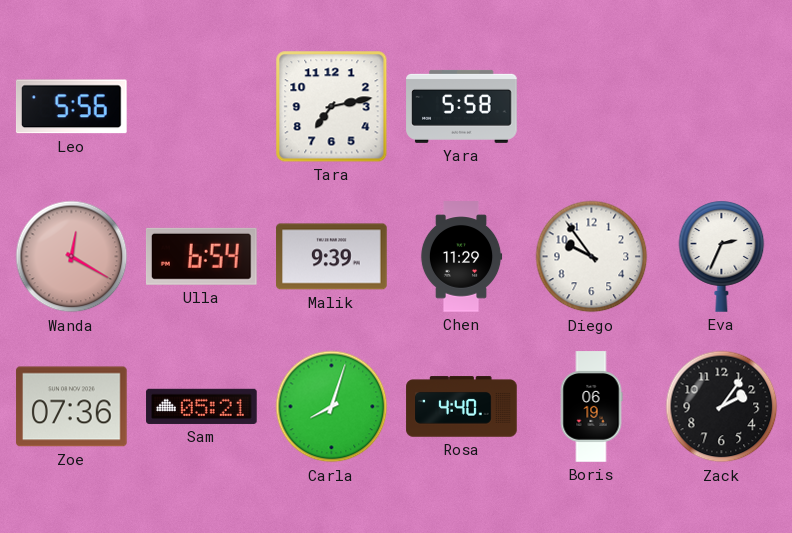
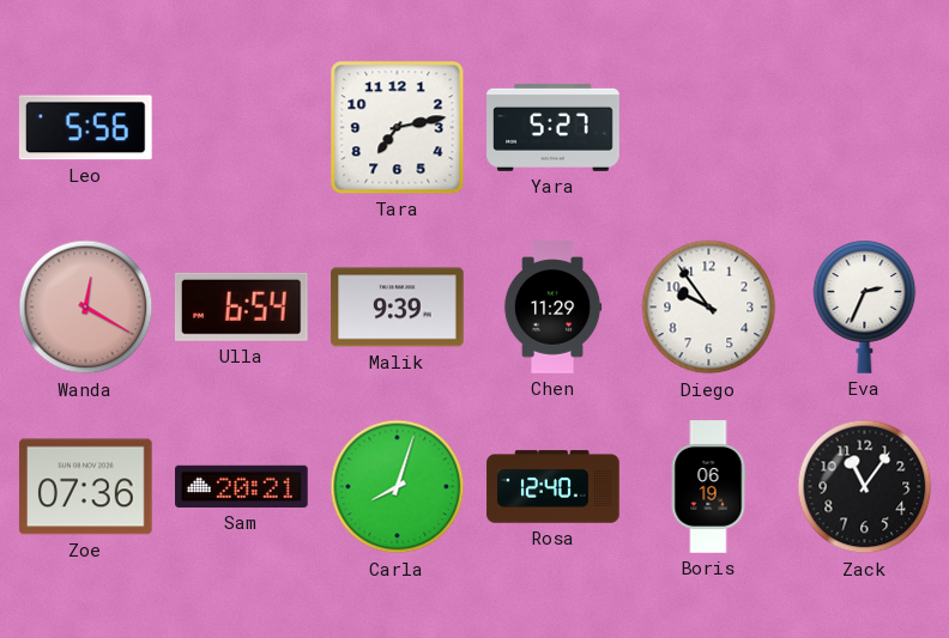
Yara: 5:58 -> 5:27 (554, 127)
Sam: 05:21 -> 20:21 (242, 486)
Rosa: 4:40 -> 12:40 (554, 487)
Zack: 2:06 -> 11:06 (865, 487)
